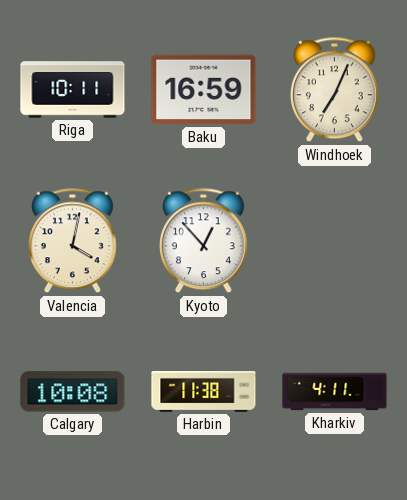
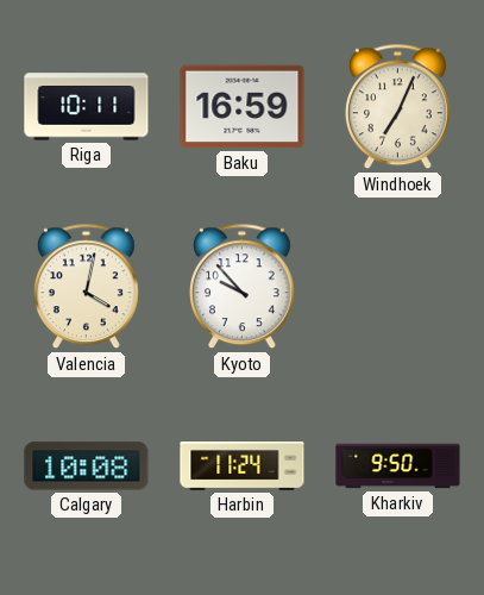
Kyoto: 12:53 -> 9:53 (243, 287)
Harbin: 11:38 -> 11:24 (243, 466)
Kharkiv: 4:11 -> 9:50 (398, 466)
